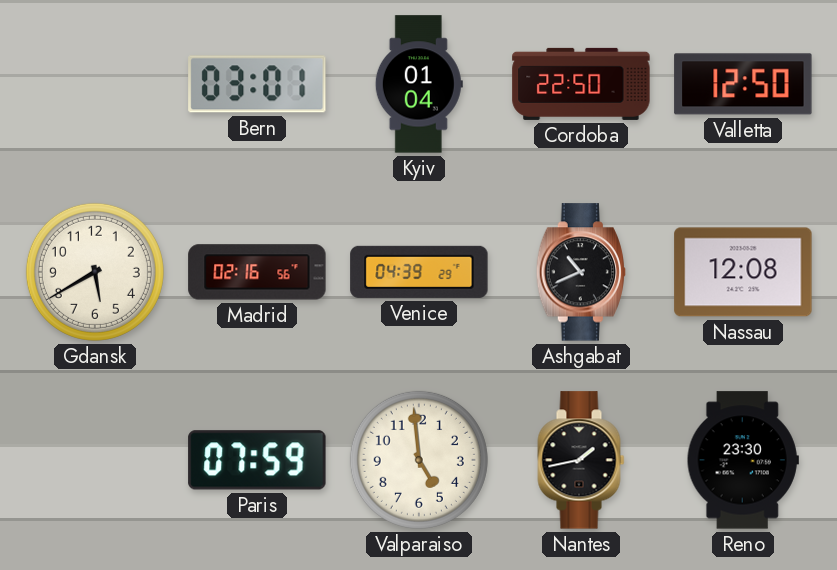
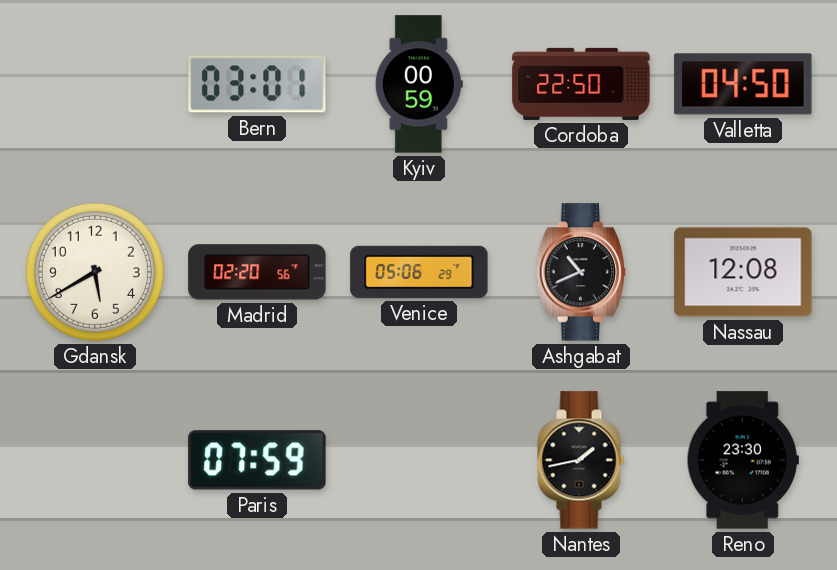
Kyiv: 01:04 -> 00:59 (419, 84)
Valletta: 12:50 -> 04:50 (743, 84)
Madrid: 02:16 -> 02:20 (257, 272)
Venice: 04:39 -> 05:06 (419, 272)
Valparaiso: 4:59 -> none (419, 460)
